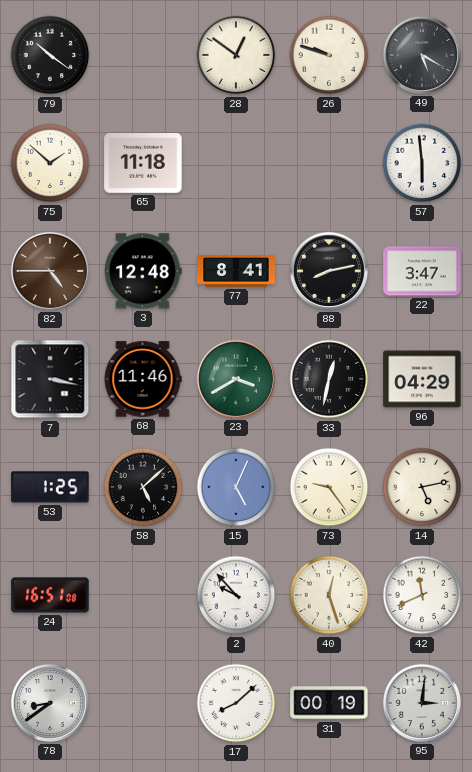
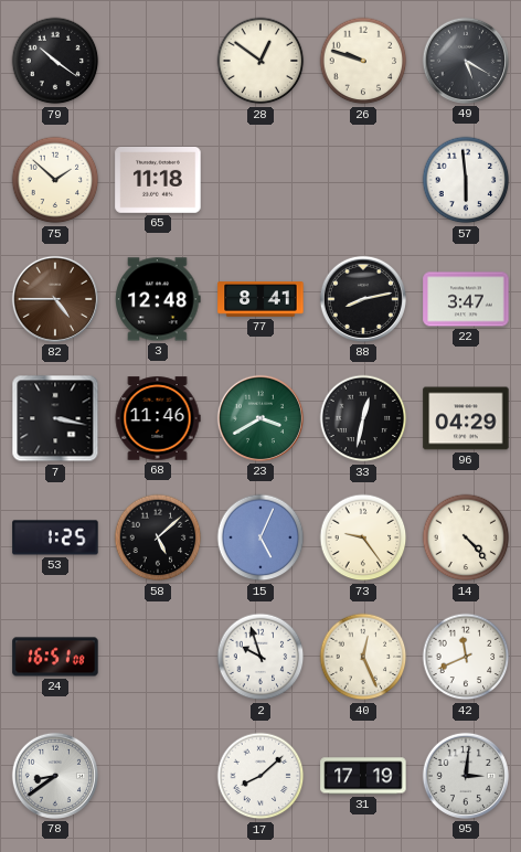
14: 5:13 -> 4:23 (466, 537)
2: 9:53 -> 9:57 (260, 657)
40: 12:27 -> 12:26 (363, 657)
31: 00:19 -> 17:19 (363, 776)
